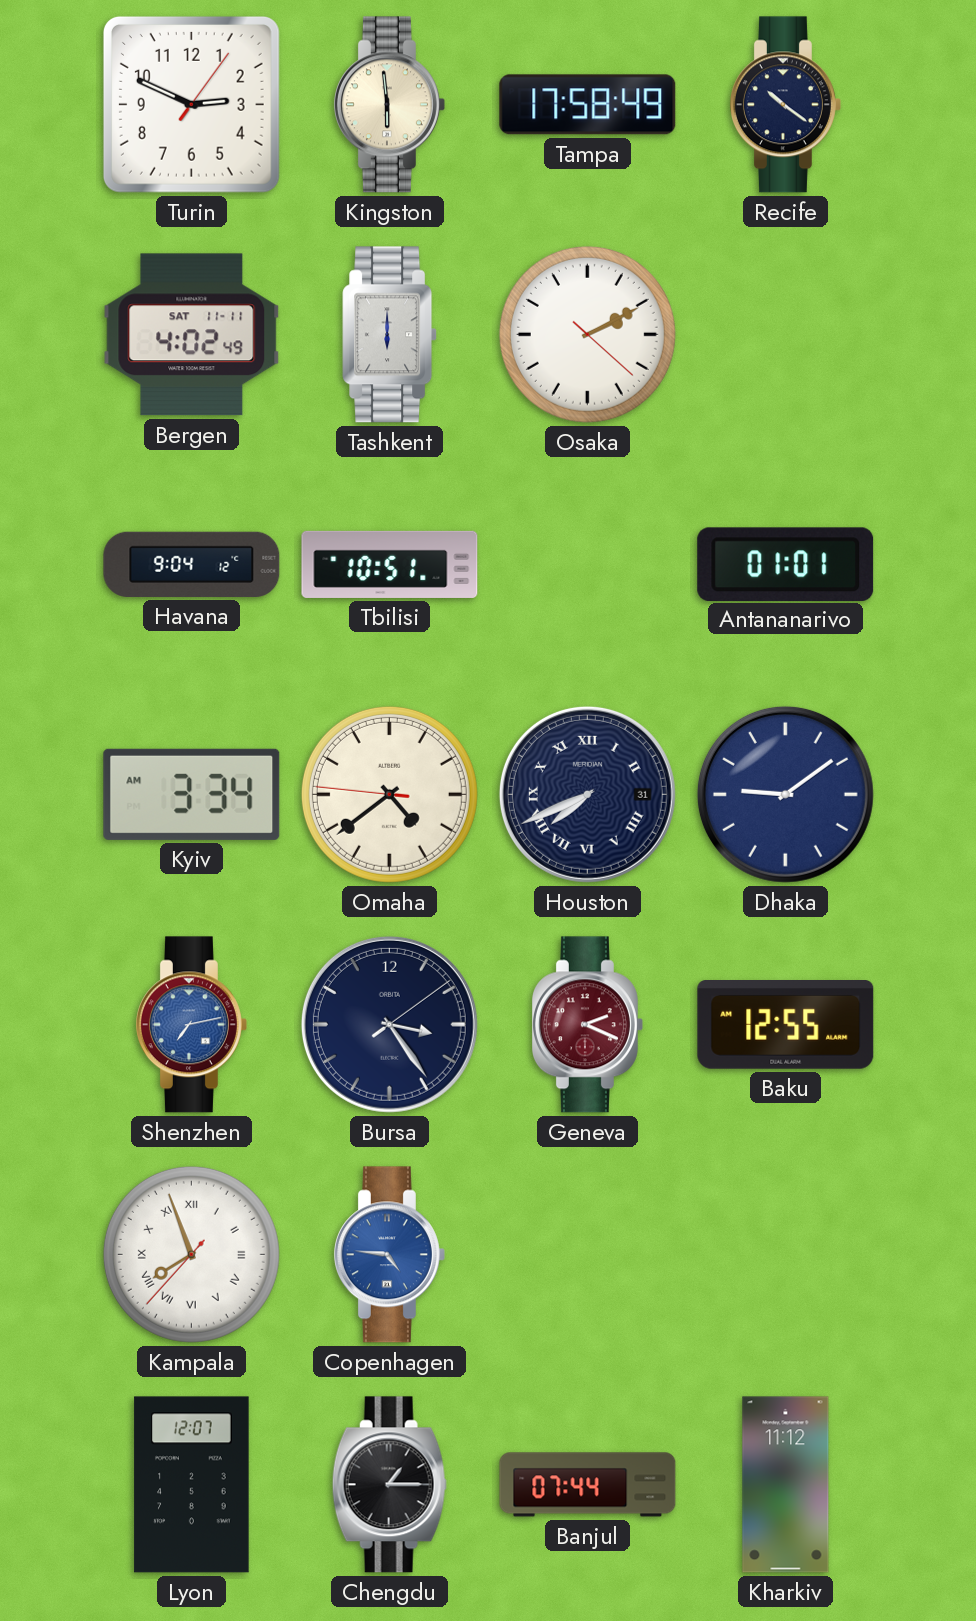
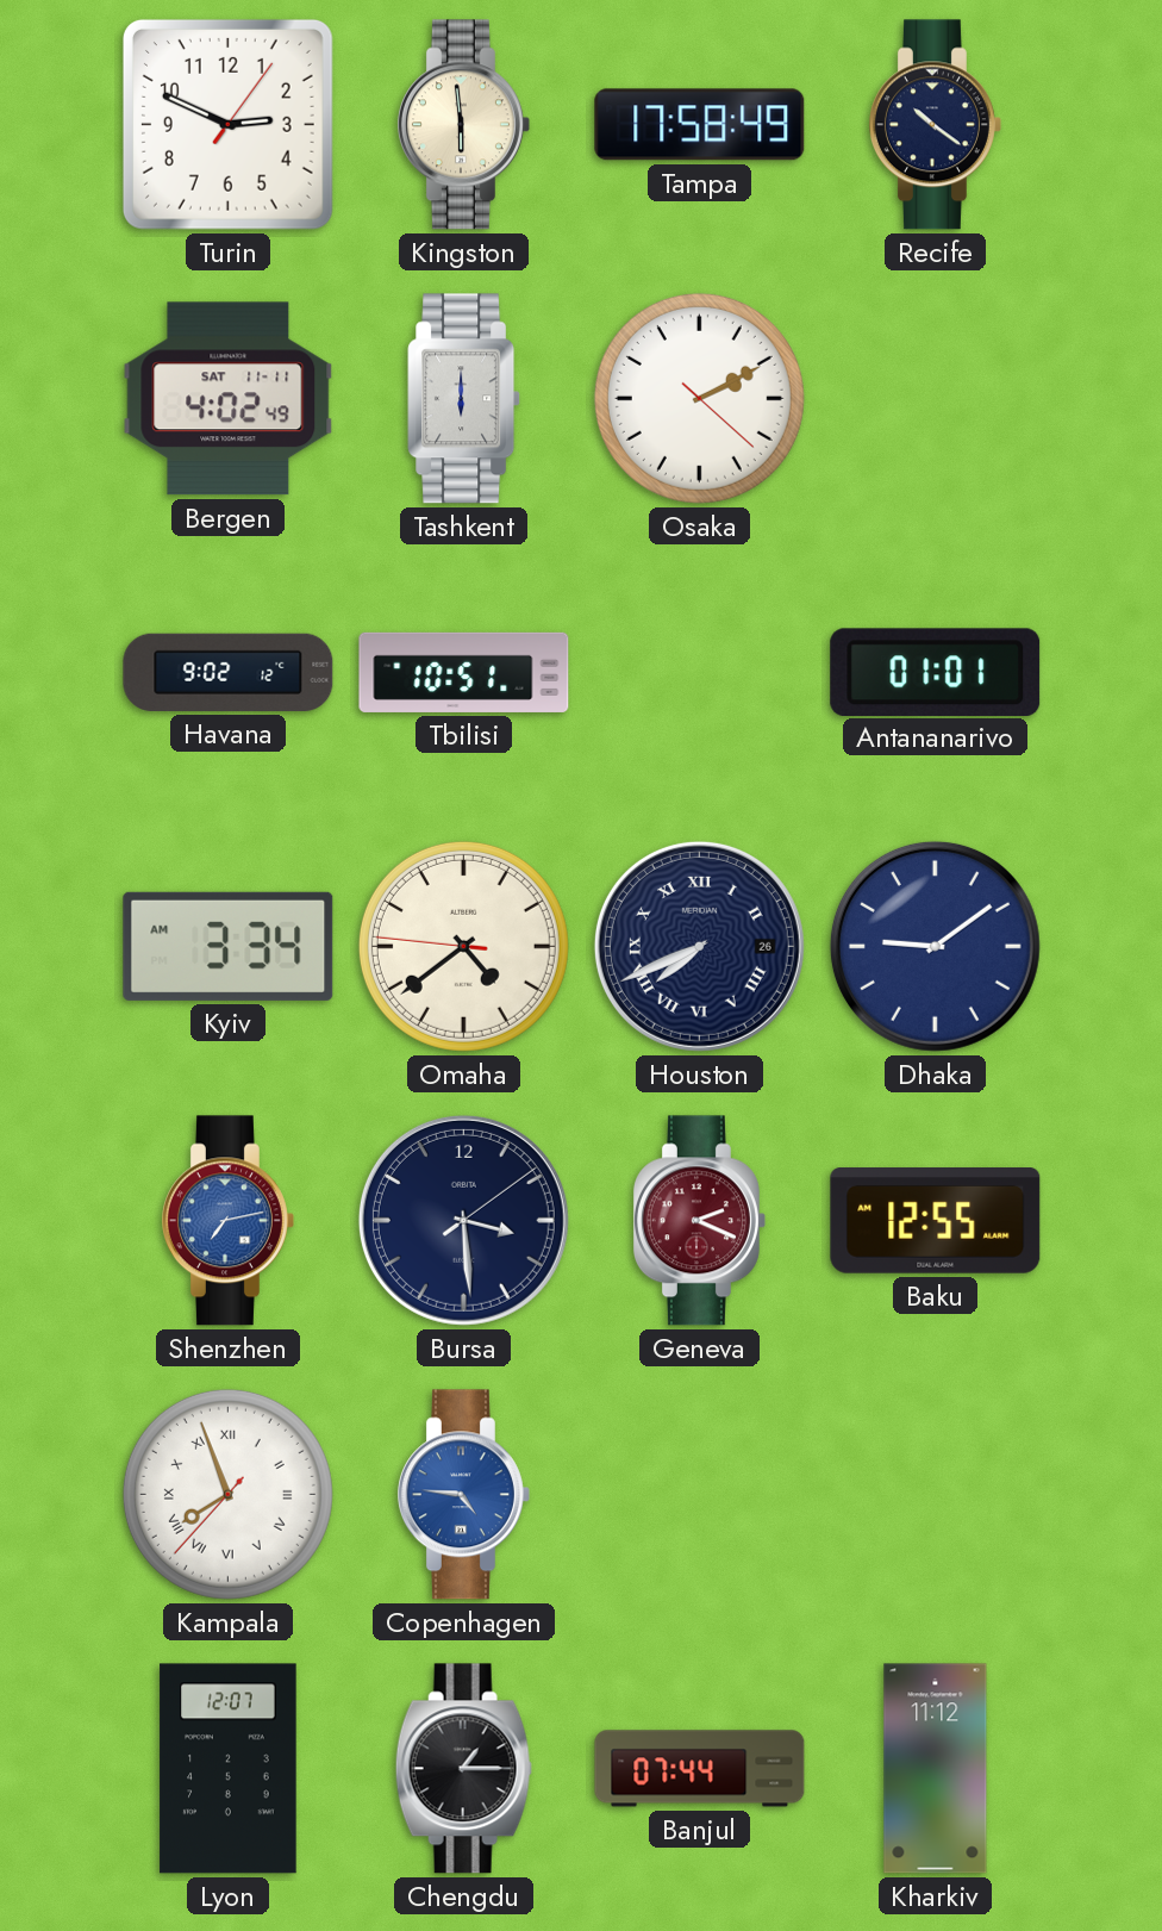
Havana: 9:04 -> 9:02 (229, 672)
Houston date: 31 -> 26 (699, 946)
Bursa: 3:24 -> 3:29 (463, 1220)
